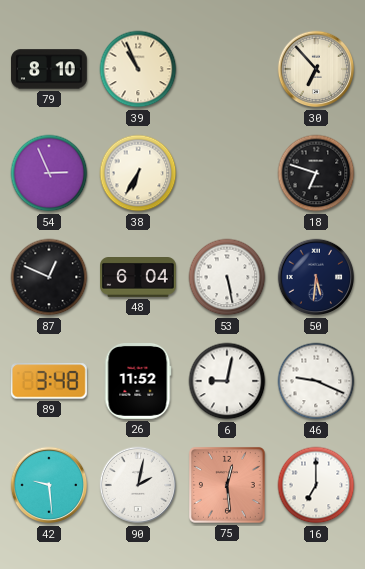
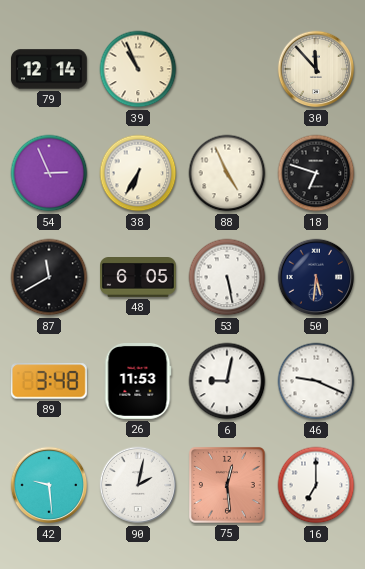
79: 8:10 -> 12:14 (49, 69)
30: 6:53 -> 11:53 (316, 69)
88: none -> 4:56 (227, 173)
87: 12:49 -> 11:40 (49, 277)
48: 6:04 -> 6:05 (139, 278)
26: 11:52 -> 11:53 (138, 382)
